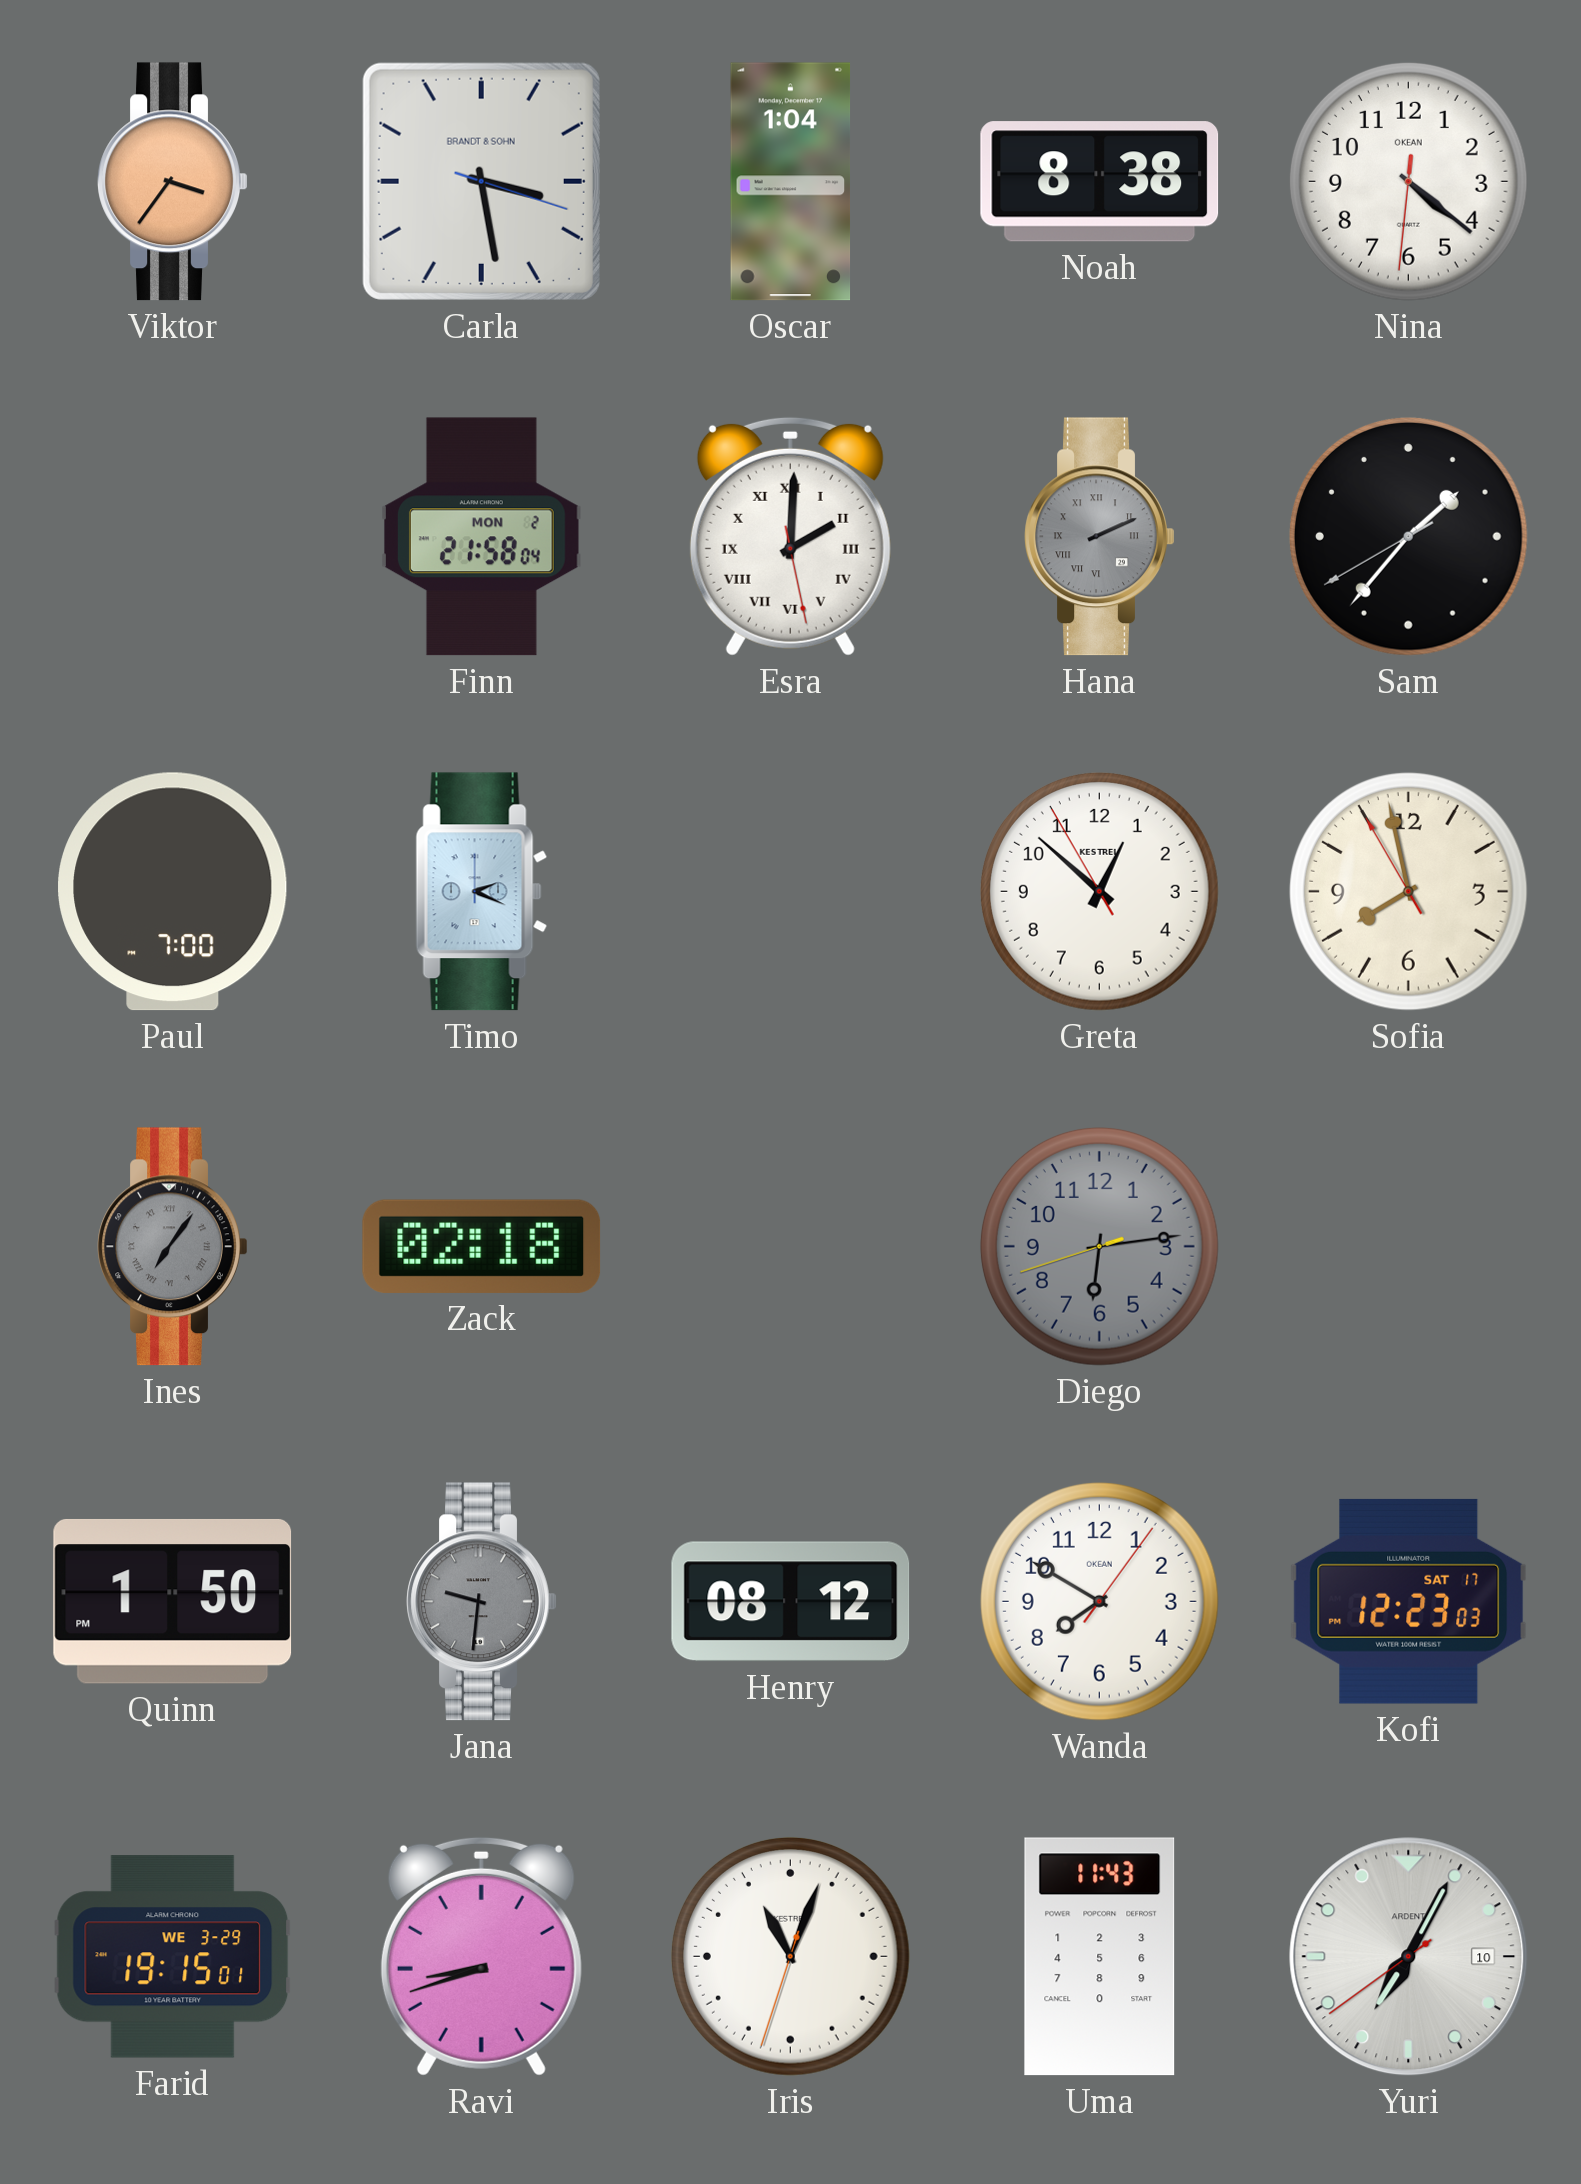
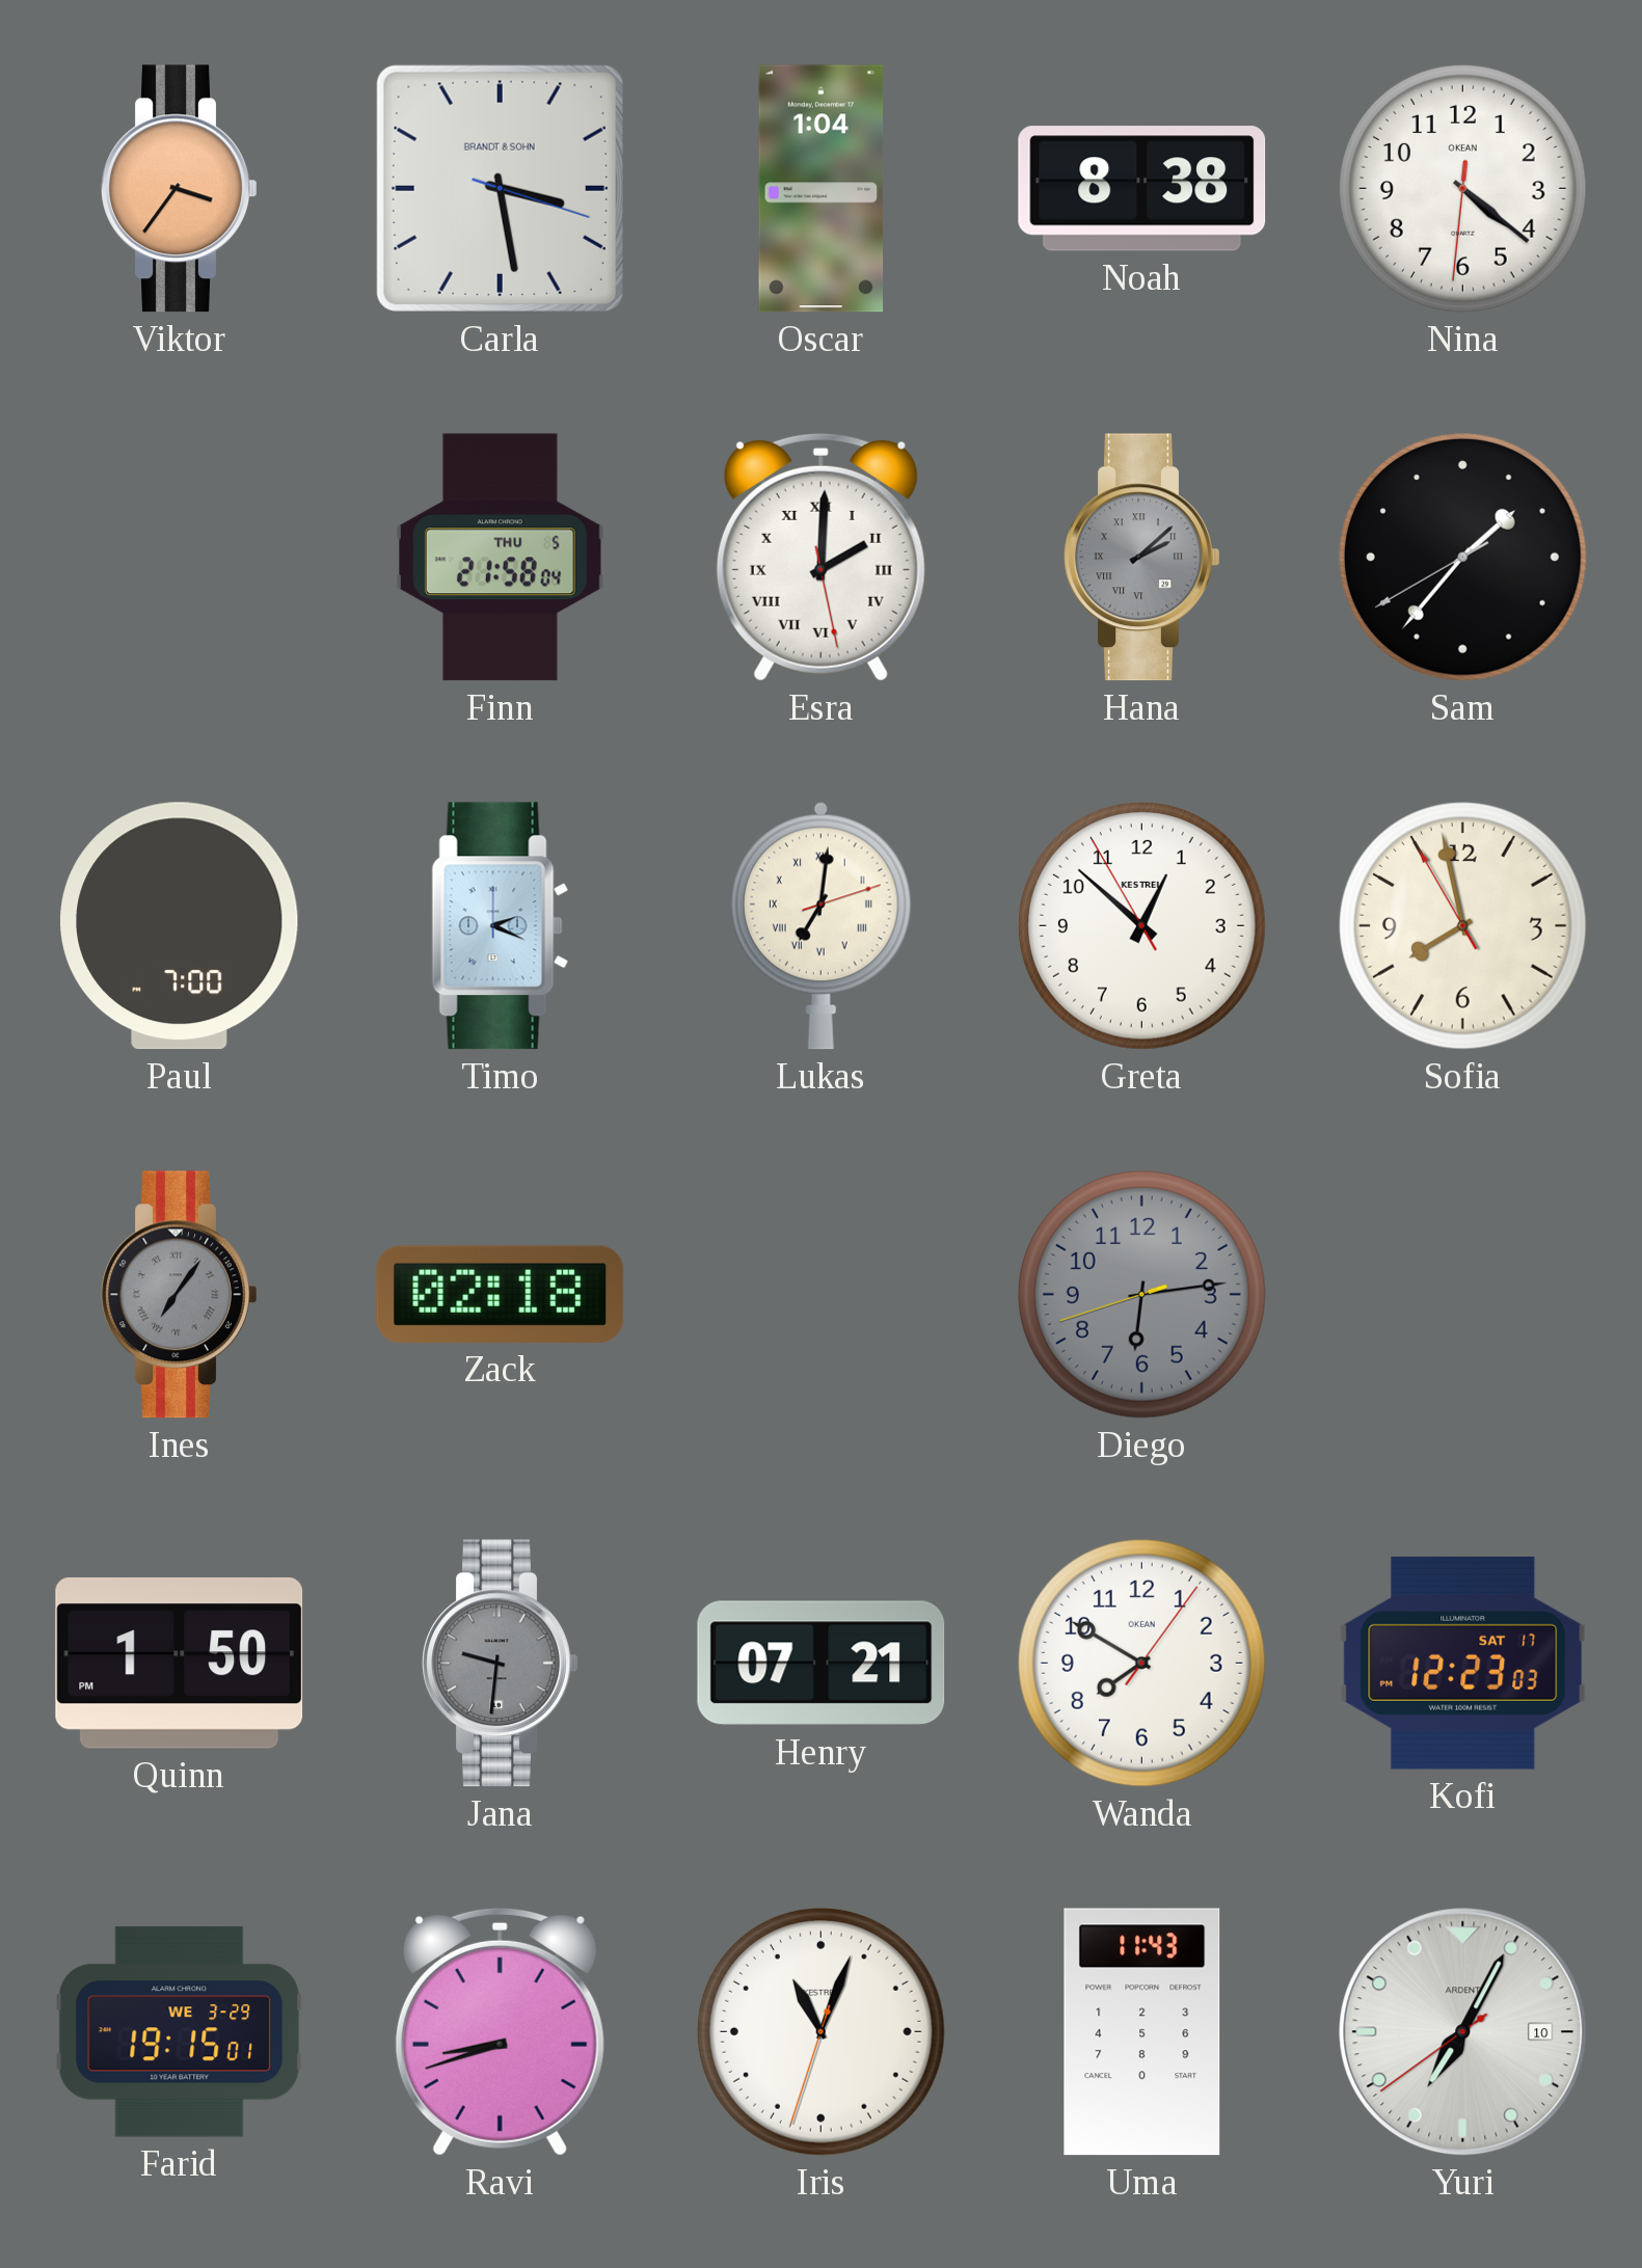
Finn date: MON 2 -> THU 5 (500, 558)
Hana: 2:11 -> 2:08 (1142, 558)
Lukas: none -> 7:01 (820, 925)
Henry: 08:12 -> 07:21 (822, 1664)
